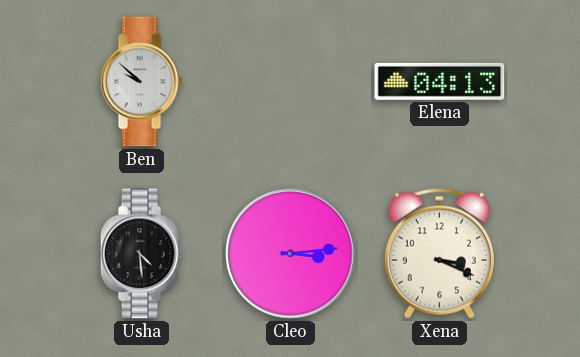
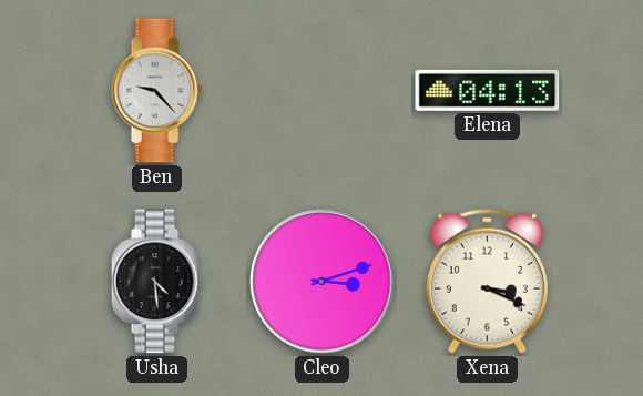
Ben: 9:52 -> 9:23 (156, 91)
Cleo: 3:14 -> 3:12 (323, 282)
